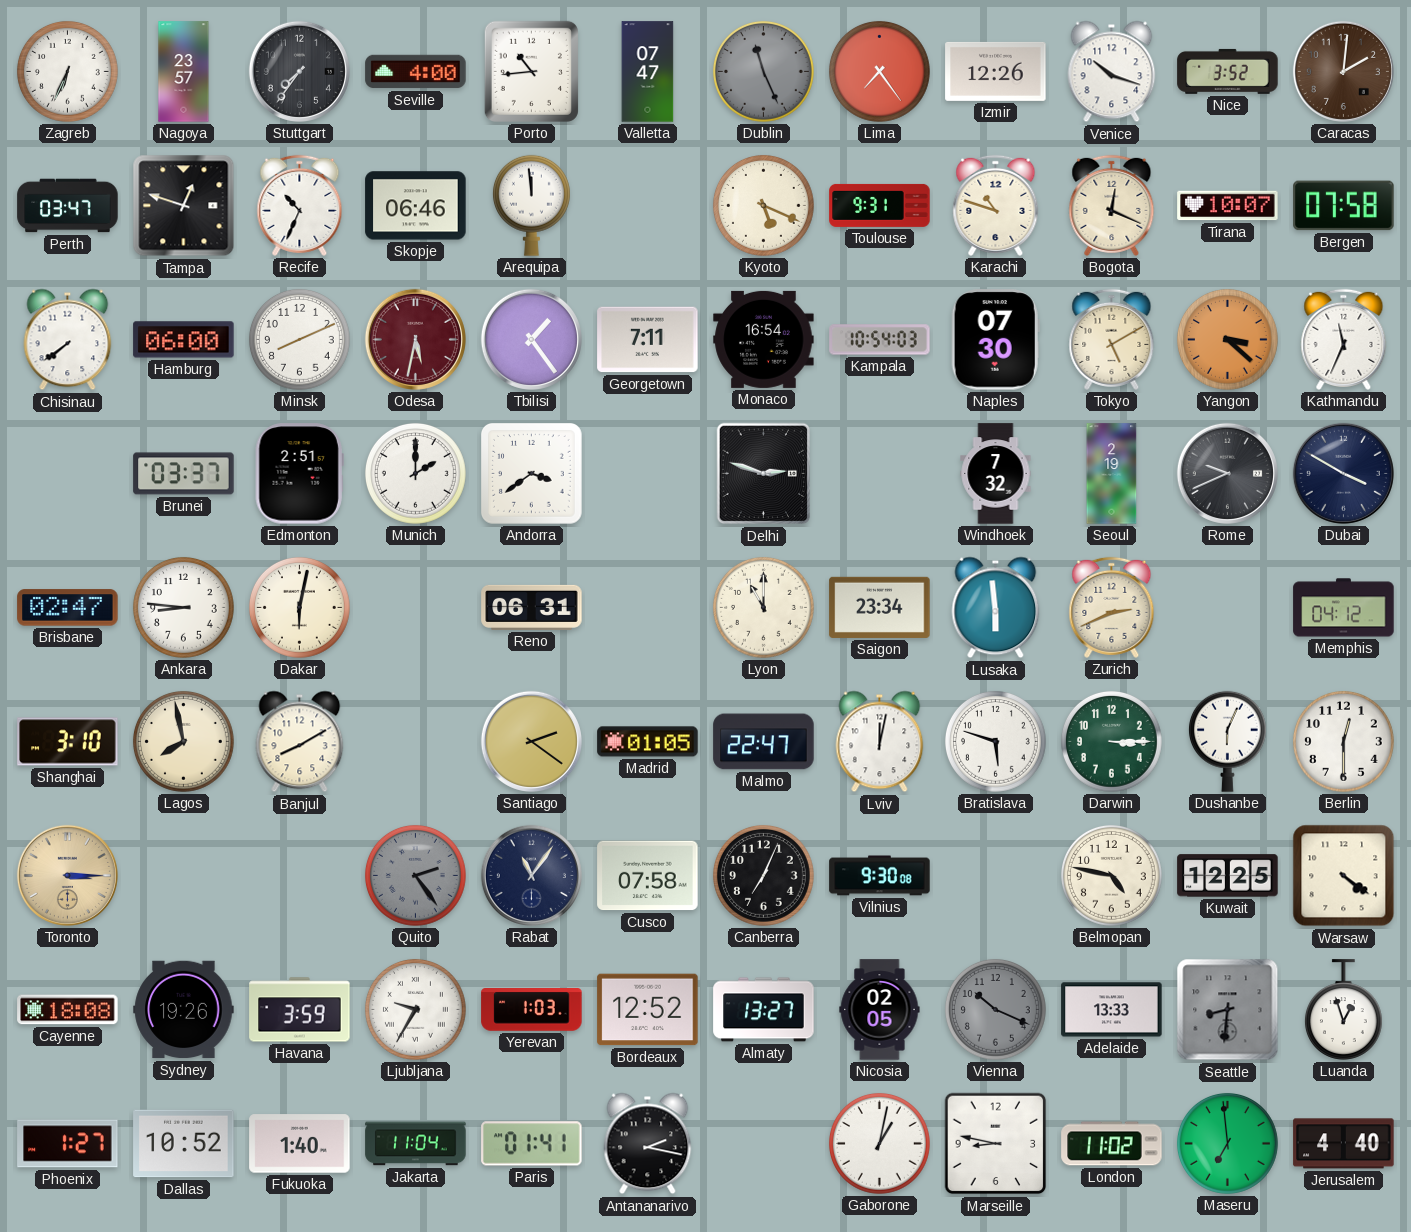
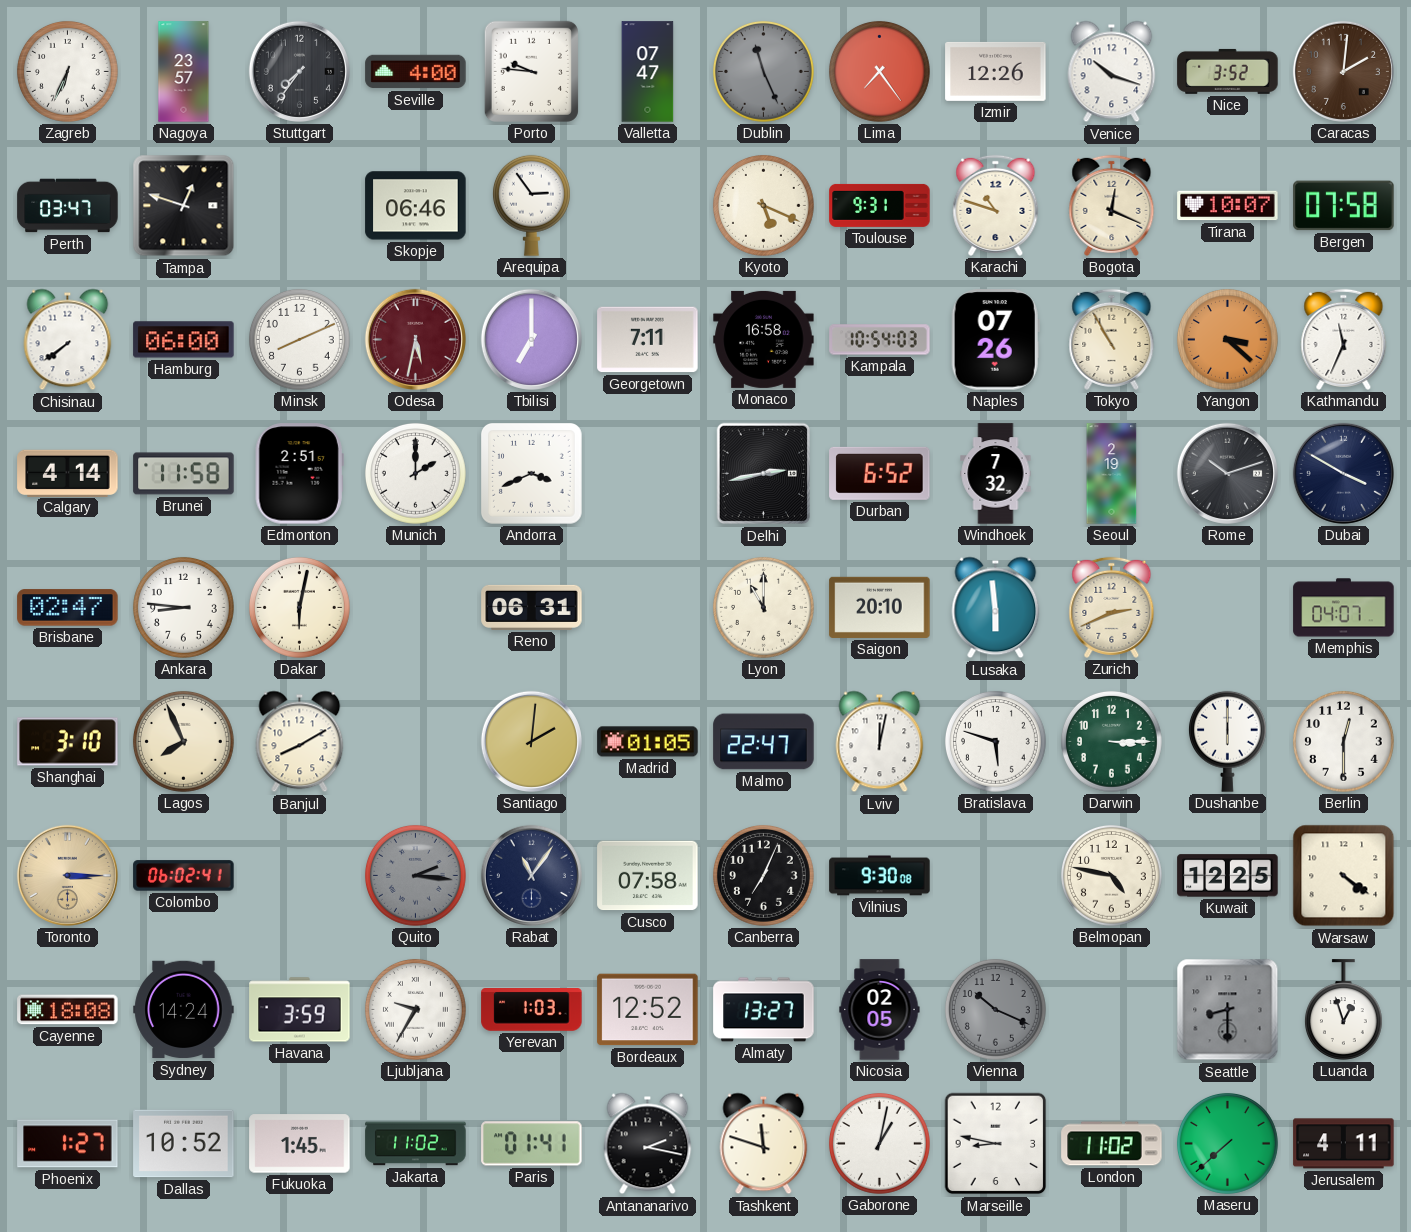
Porto: 10:44 -> 9:46 (531, 71)
Recife: 10:34 -> none (300, 205)
Arequipa: 11:59 -> 2:54 (531, 205)
Tbilisi: 1:24 -> 7:00 (531, 339)
Monaco: 16:54 -> 16:58 (764, 339)
Naples: 07:30 -> 07:26 (995, 340)
Tokyo: 5:10 -> 10:55 (1112, 339)
Calgary: none -> 4:14 (68, 473)
Brunei: 03:37 -> 11:58 (184, 474)
Andorra: 3:39 -> 3:41 (532, 474)
Delhi: 2:48 -> 2:43 (764, 474)
Durban: none -> 6:52 (880, 473)
Rome: 9:41 -> 10:12 (1227, 473)
Saigon: 23:34 -> 20:10 (880, 607)
Memphis: 04:12 -> 04:07 (1344, 608)
Lagos: 7:58 -> 7:56 (183, 741)
Santiago: 2:21 -> 2:01 (531, 741)
Dushanbe: 6:04 -> 6:00 (1227, 741)
Colombo: none -> 06:02 (184, 876)
Quito: 2:24 -> 2:16 (415, 875)
Sydney: 19:26 -> 14:24 (184, 1010)
Adelaide: 13:33 -> none (1112, 1010)
Seattle: 8:31 -> 8:30 (1228, 1010)
Fukuoka: 1:40 -> 1:45 (300, 1144)
Jakarta: 11:04 -> 11:02 (416, 1144)
Tashkent: none -> 11:48 (764, 1144)
Maseru: 6:59 -> 7:38 (1227, 1143)
Jerusalem: 4:40 -> 4:11 (1344, 1144)
